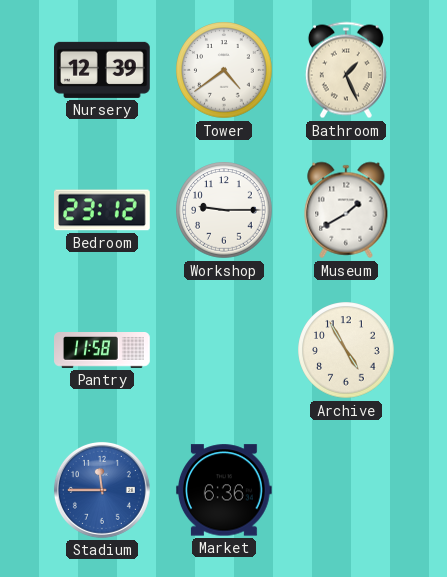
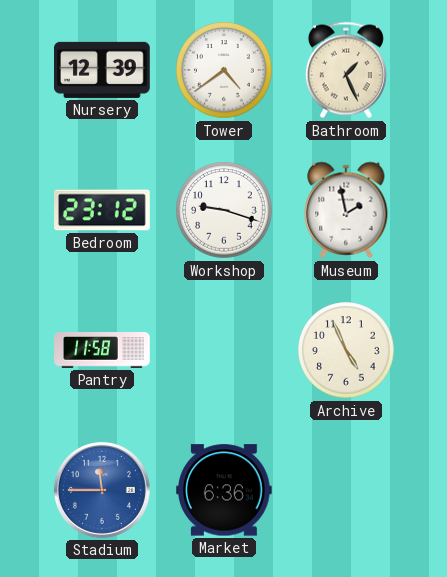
Workshop: 9:15 -> 9:18 (224, 210)
Museum: 1:40 -> 1:58 (346, 210)
Archive: 4:55 -> 4:56 (346, 350)
